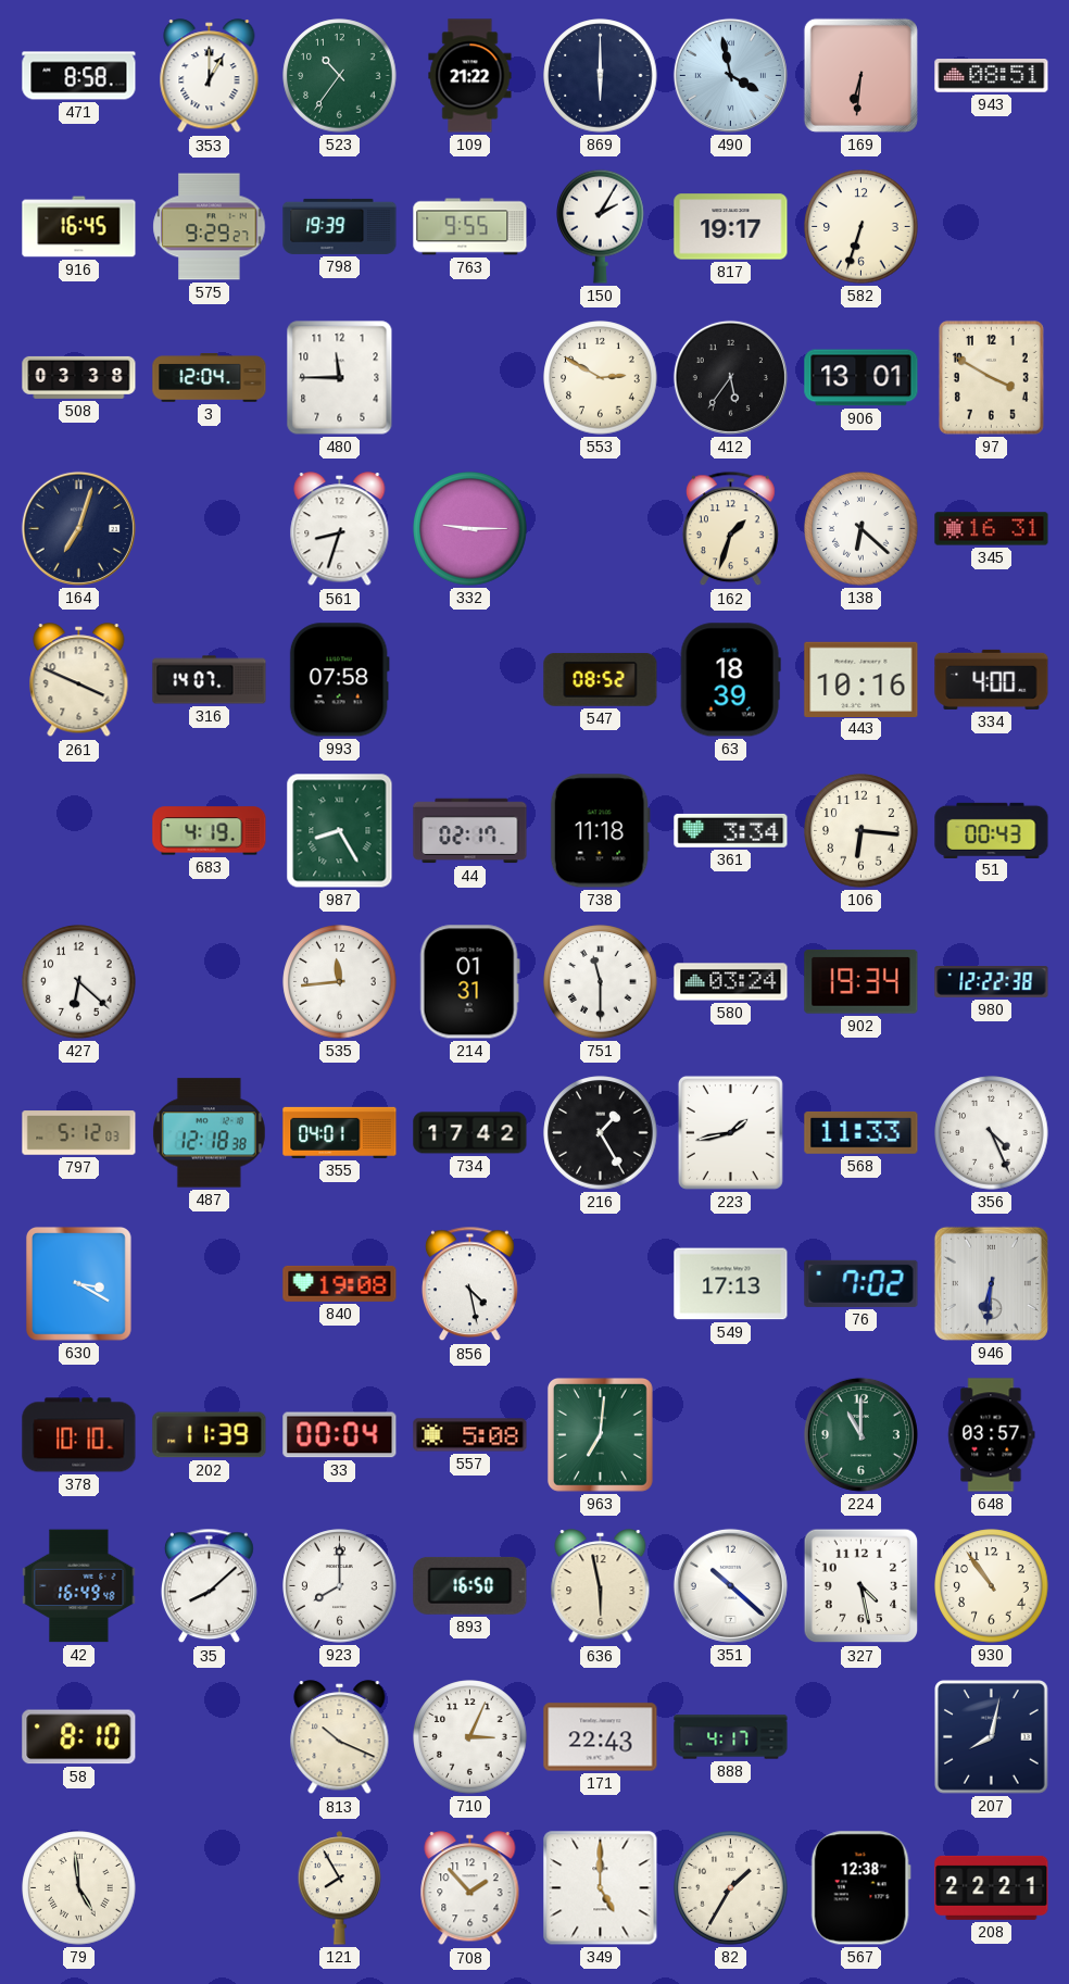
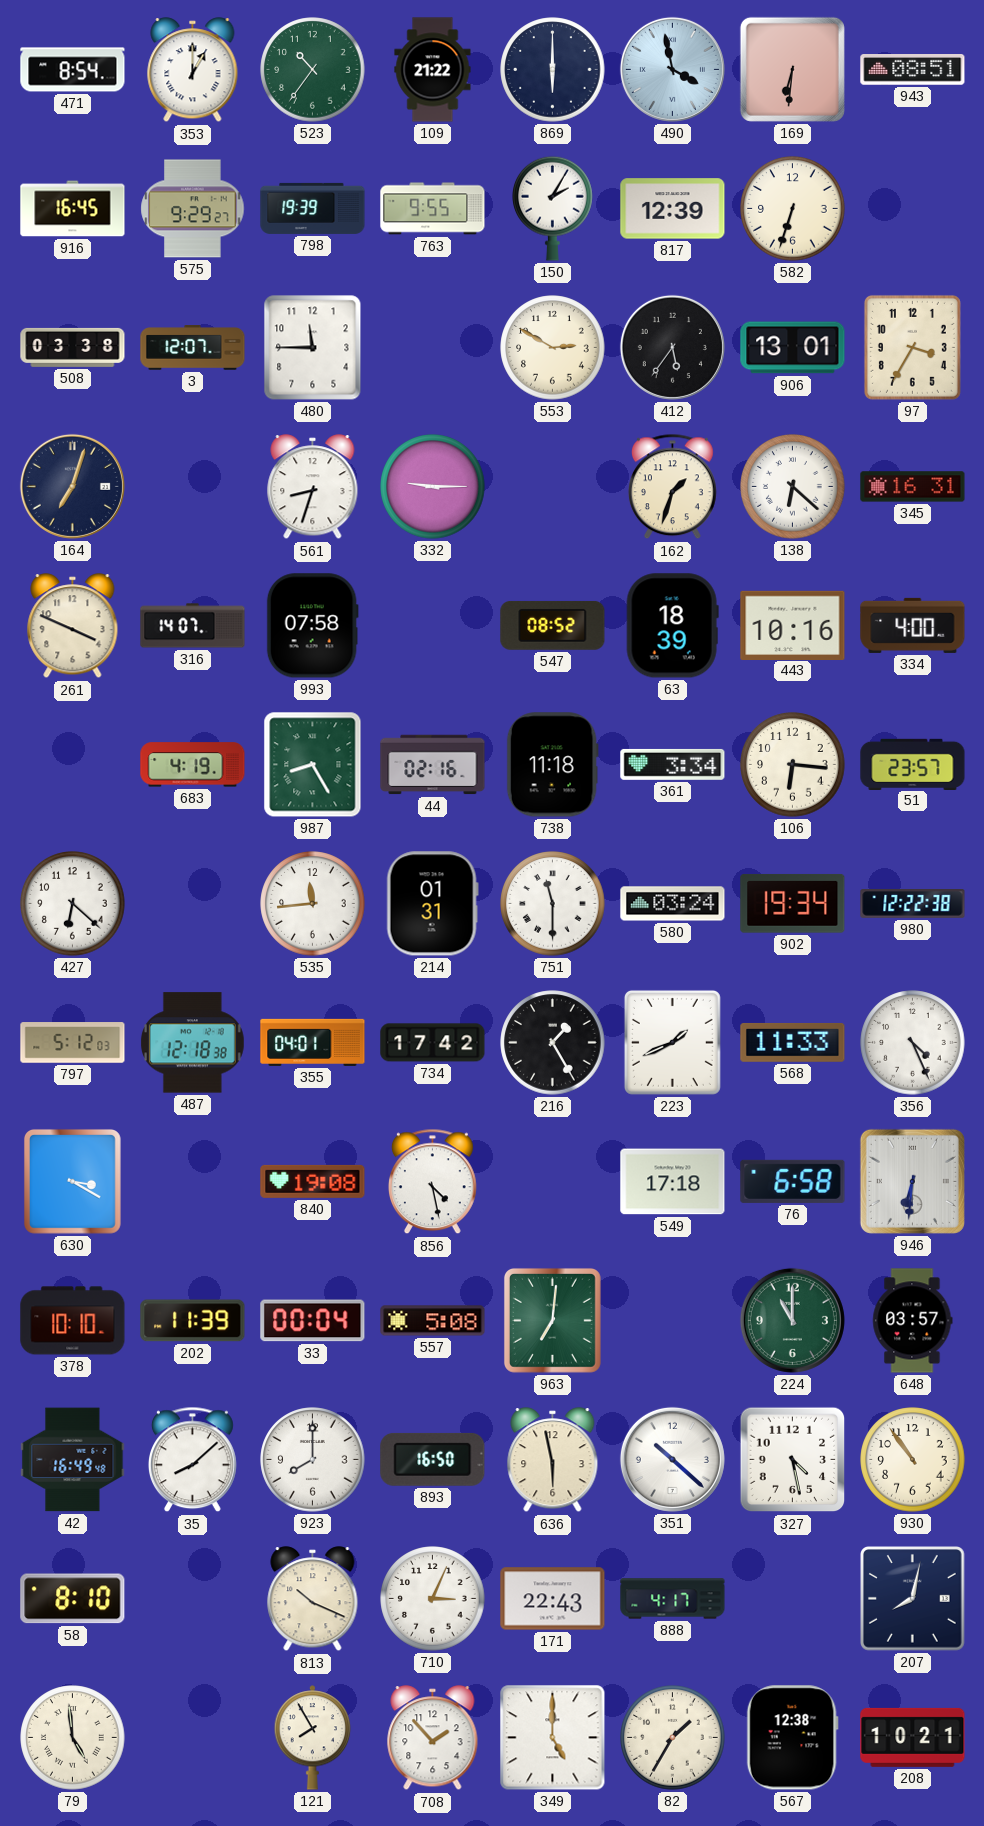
471: 8:58 -> 8:54 (73, 70)
817: 19:17 -> 12:39 (673, 209)
3: 12:04 -> 12:07 (193, 348)
97: 3:50 -> 3:35 (912, 347)
44: 02:17 -> 02:16 (433, 765)
51: 00:43 -> 23:57 (913, 764)
223: 1:43 -> 1:41 (672, 1042)
549: 17:13 -> 17:18 (673, 1182)
76: 7:02 -> 6:58 (793, 1181)
208: 22:21 -> 10:21 (913, 1737)
